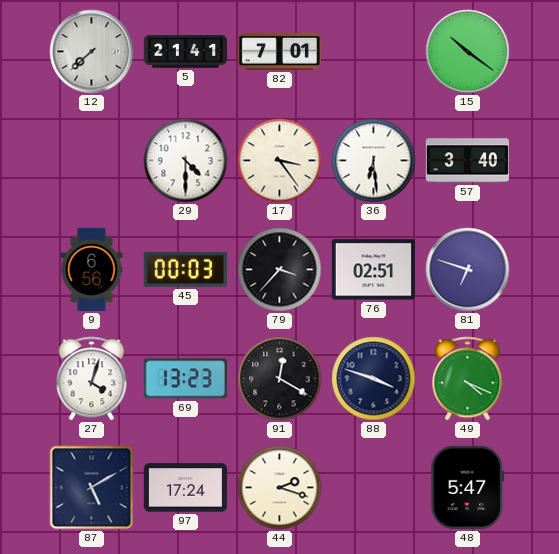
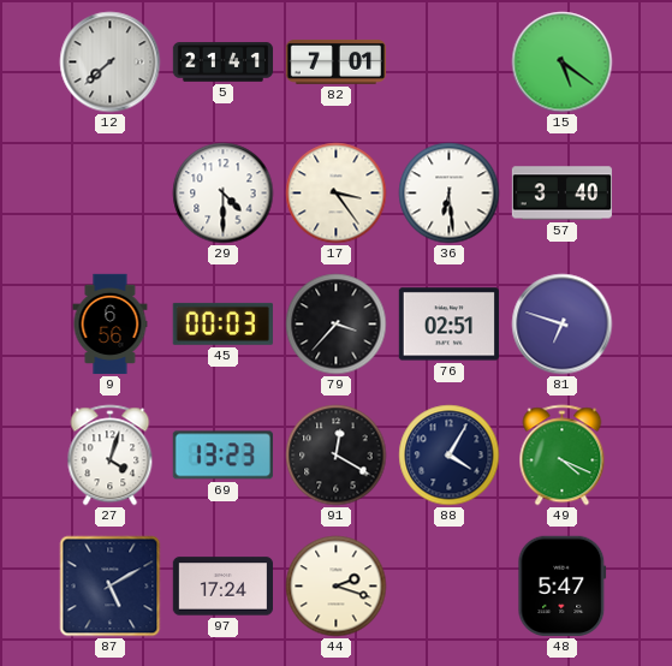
15: 10:21 -> 5:21 (563, 63)
88: 3:48 -> 4:05 (450, 456)
